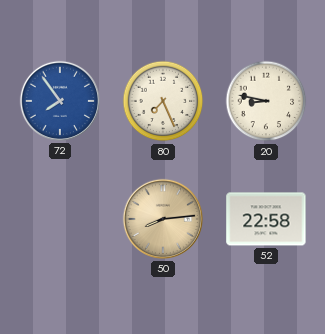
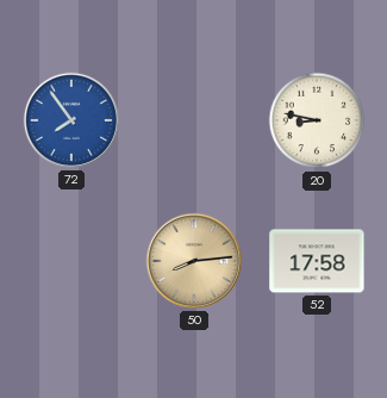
80: 7:26 -> none (163, 101)
52: 22:58 -> 17:58 (317, 261)
